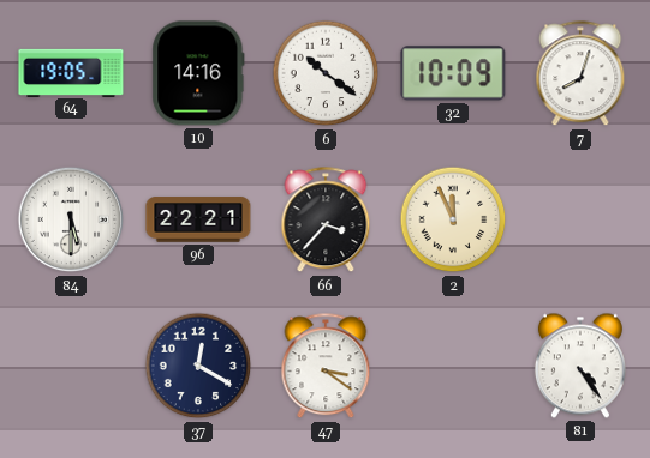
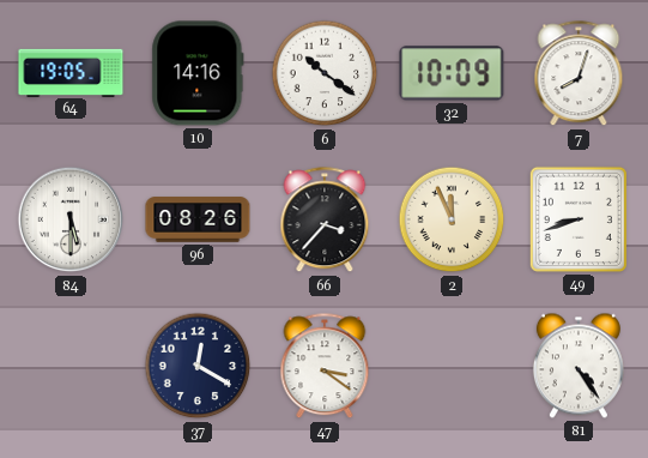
96: 22:21 -> 08:26 (198, 219)
49: none -> 8:42 (579, 219)
